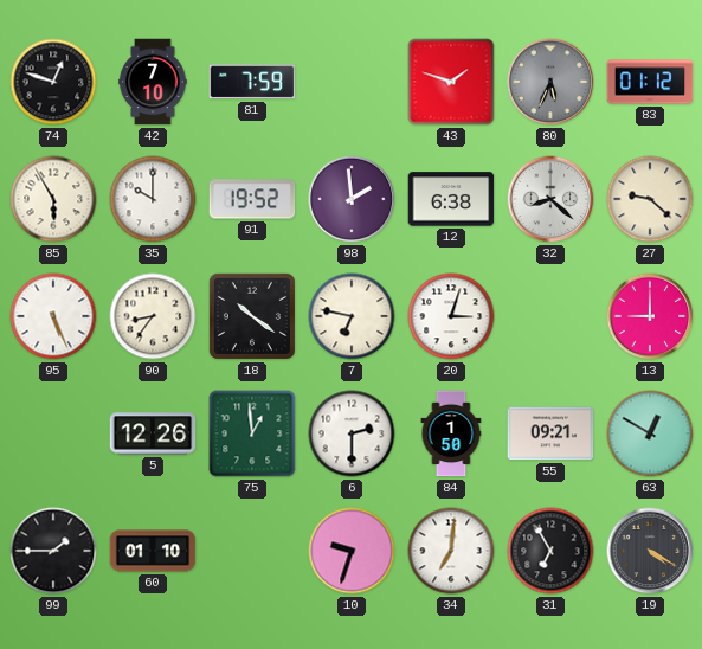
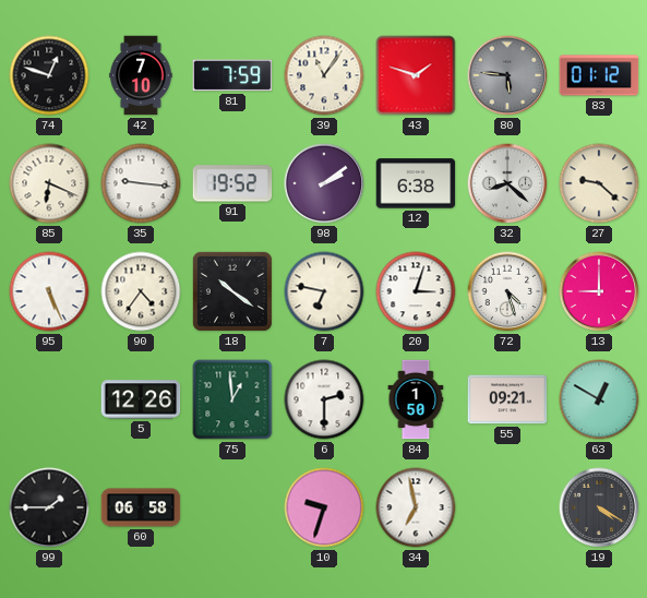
39: none -> 11:06 (324, 75)
80: 5:34 -> 5:46 (507, 75)
85: 5:55 -> 6:19 (49, 183)
35: 10:00 -> 9:16 (141, 183)
98: 1:59 -> 2:09 (324, 183)
90: 8:36 -> 4:36 (141, 291)
72: none -> 4:27 (507, 291)
60: 01:10 -> 06:58 (141, 507)
34: 7:01 -> 6:58 (416, 507)
31: 6:55 -> none (550, 551)
